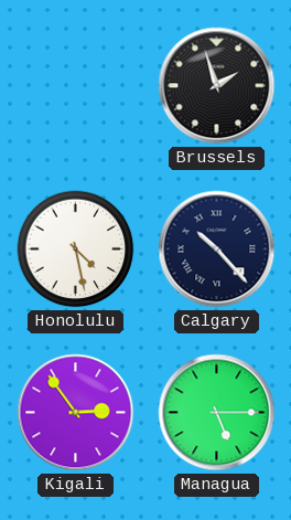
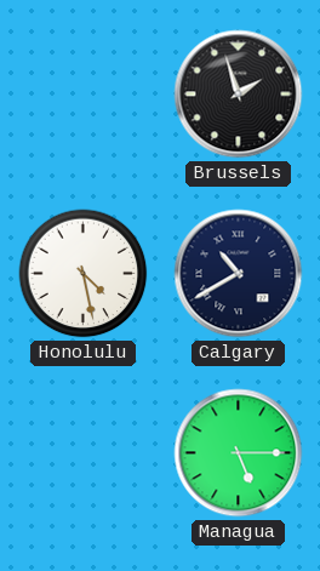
Calgary: 10:23 -> 10:40 (239, 274)
Kigali: 2:54 -> none (76, 413)
